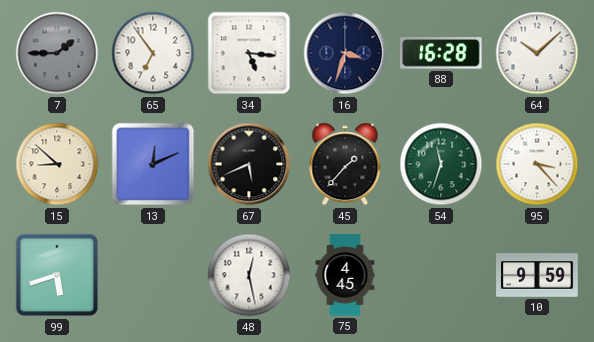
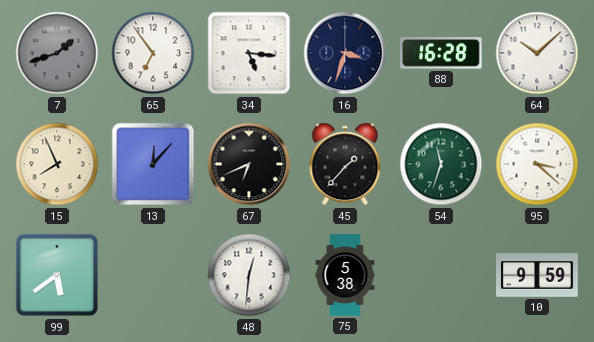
7: 1:45 -> 1:42 (57, 53)
15: 8:52 -> 7:56 (57, 164)
13: 12:11 -> 12:07 (153, 164)
67: 5:41 -> 6:41 (249, 164)
95: 3:23 -> 3:22 (537, 164)
99: 5:42 -> 5:39 (57, 275)
48: 12:28 -> 12:31 (249, 275)
75: 4:45 -> 5:38 (345, 275)
